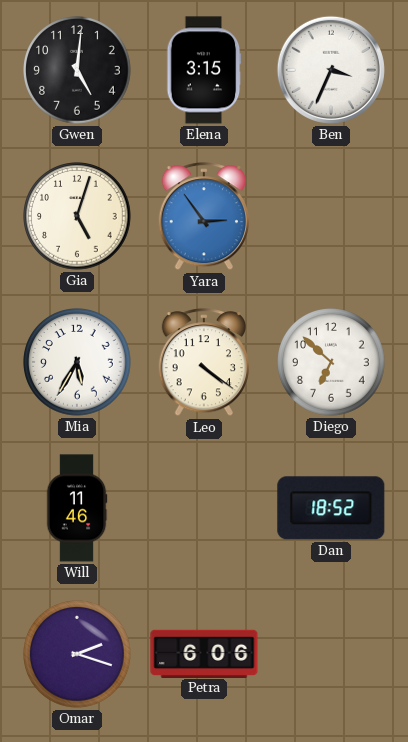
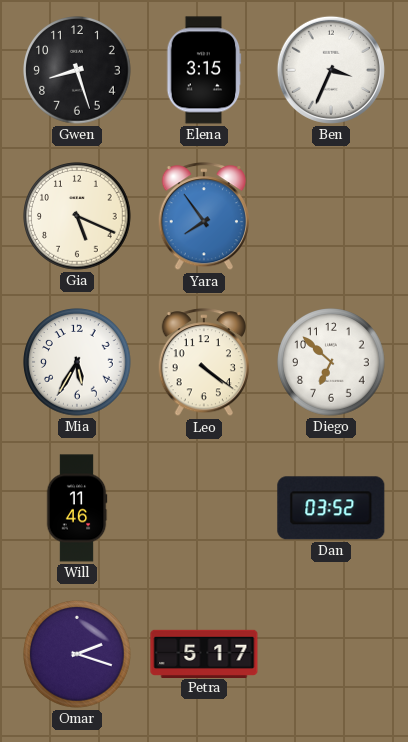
Gwen: 5:01 -> 8:27 (77, 70)
Gia: 5:03 -> 5:19 (77, 216)
Yara: 2:54 -> 7:54 (204, 217)
Dan: 18:52 -> 03:52 (331, 508)
Petra: 6:06 -> 5:17 (204, 653)
